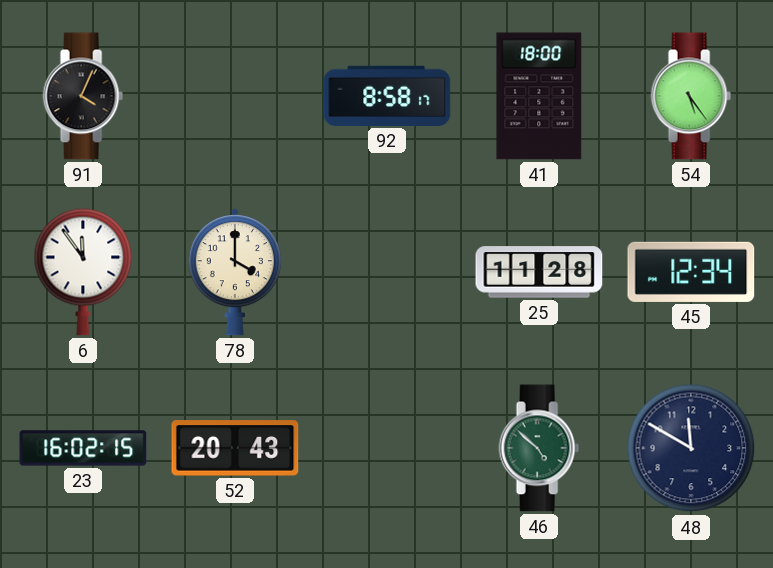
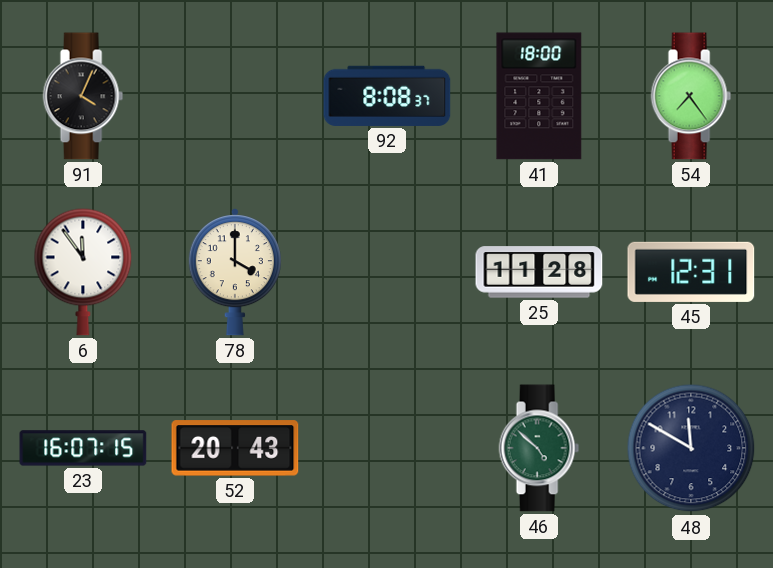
92: 8:58 -> 8:08 (387, 96)
54: 5:24 -> 7:24 (691, 96)
45: 12:34 -> 12:31 (691, 272)
23: 16:02 -> 16:07 (83, 448)
